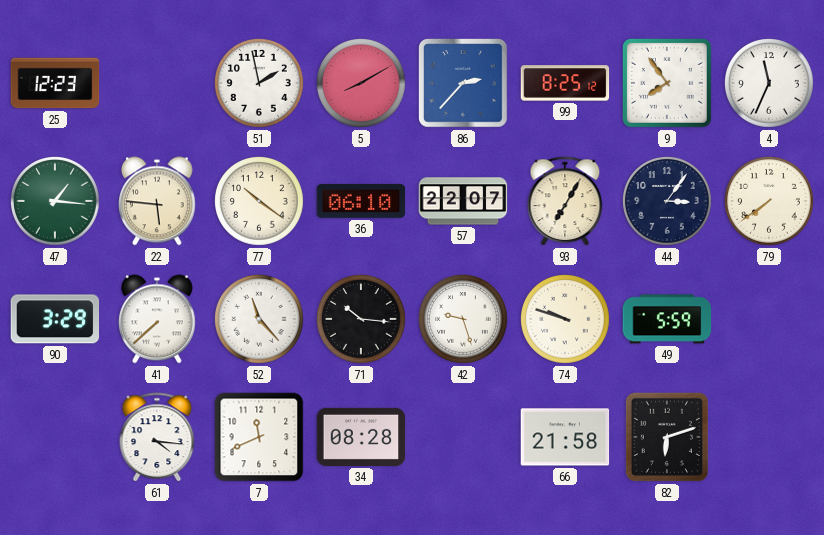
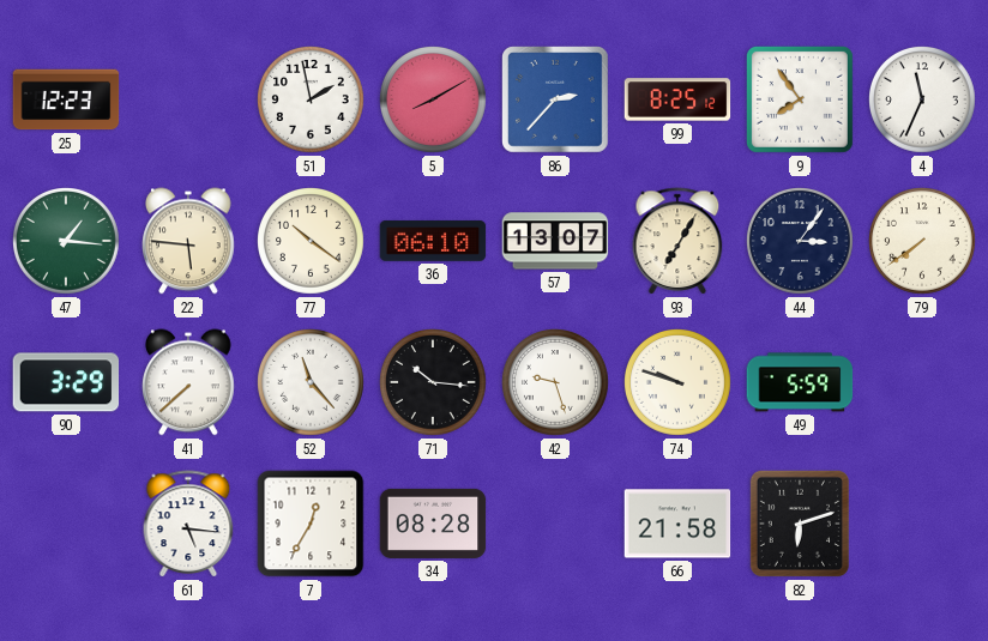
57: 22:07 -> 13:07 (555, 241)
61: 4:16 -> 5:16 (188, 524)
7: 11:41 -> 12:35 (311, 524)
